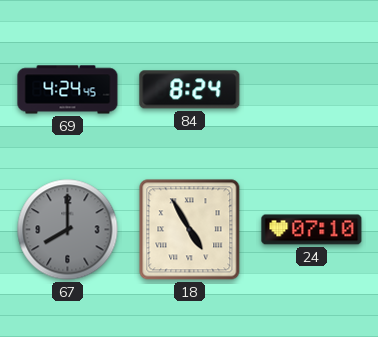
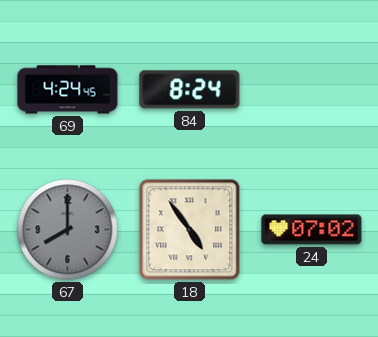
18: 4:55 -> 4:54 (190, 230)
24: 07:10 -> 07:02 (312, 230)
